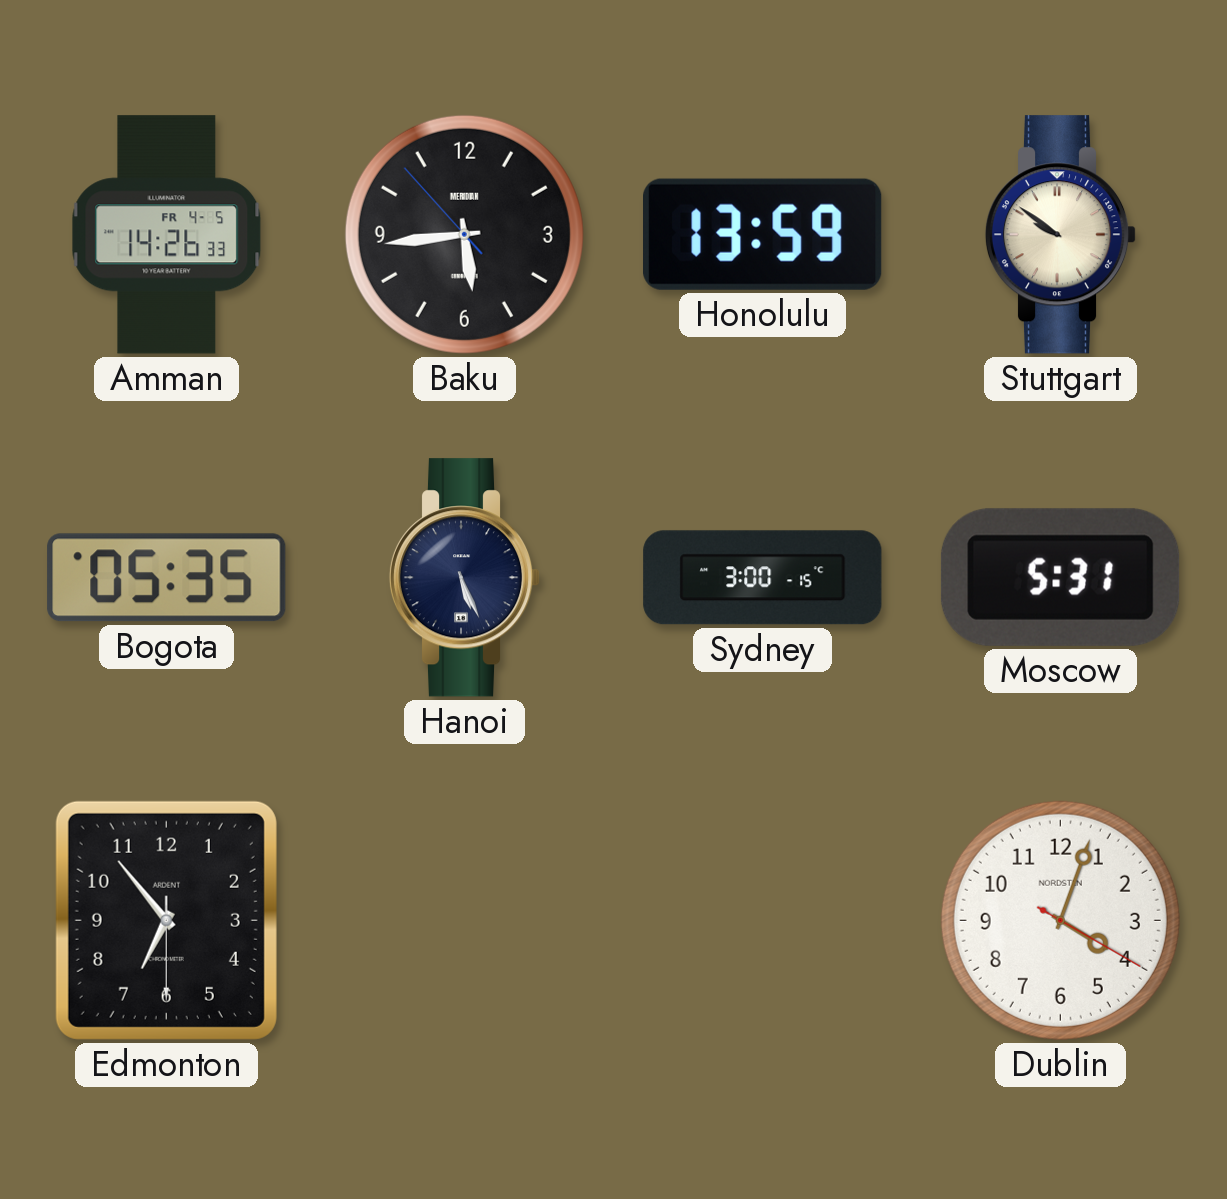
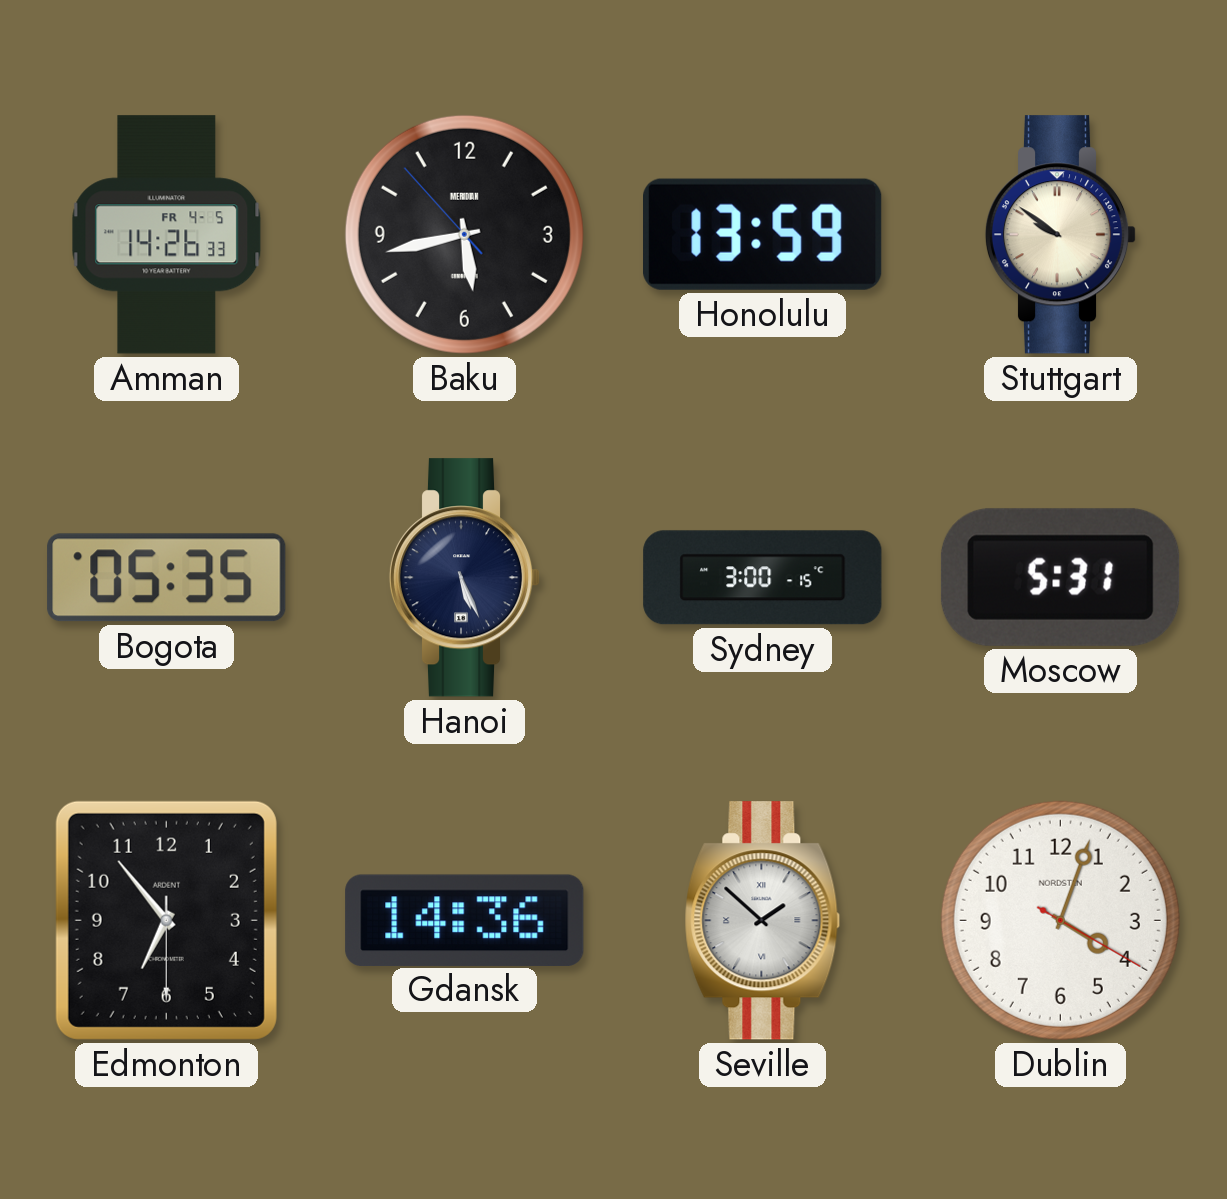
Baku: 5:43 -> 5:42 (464, 234)
Gdansk: none -> 14:36 (465, 920)
Seville: none -> 1:52 (763, 921)
